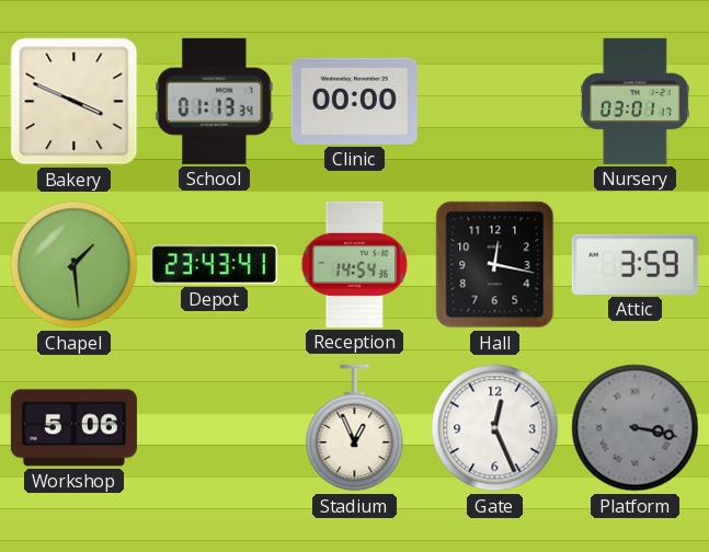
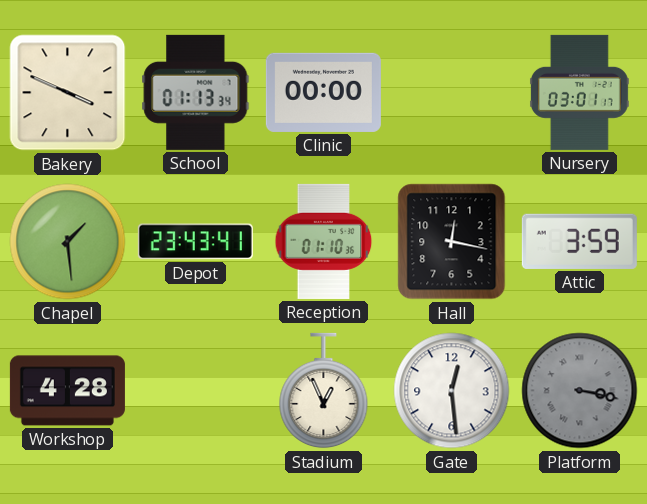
Reception: 14:54 -> 01:10 (324, 241)
Workshop: 5:06 -> 4:28 (67, 391)
Gate: 12:26 -> 12:29 (452, 391)
